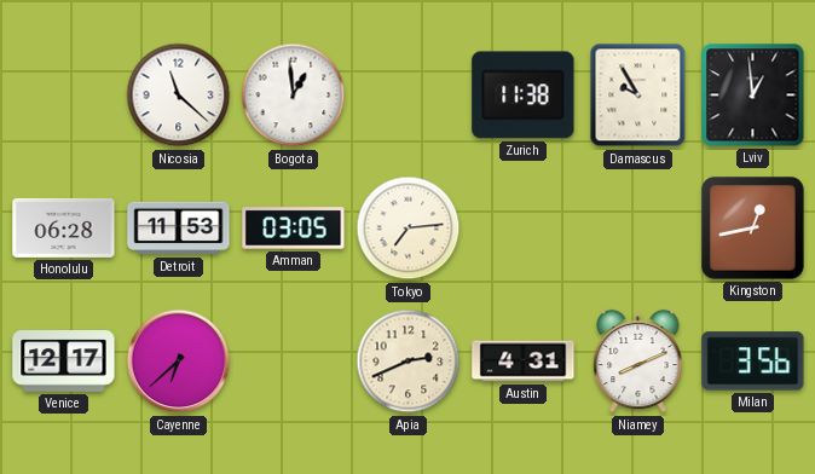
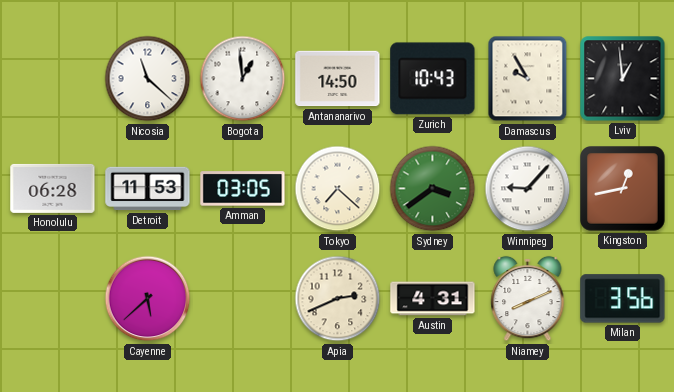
Antananarivo: none -> 14:50 (338, 79)
Zurich: 11:38 -> 10:43 (433, 79)
Tokyo: 7:14 -> 7:22 (338, 189)
Sydney: none -> 3:39 (433, 189)
Winnipeg: none -> 9:07 (528, 189)
Venice: 12:17 -> none (64, 362)
Cayenne: 6:38 -> 5:38 (148, 299)
